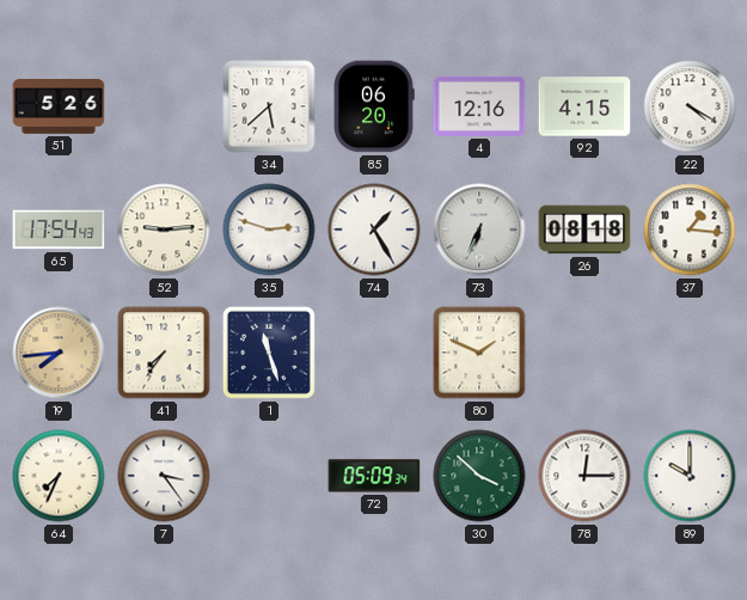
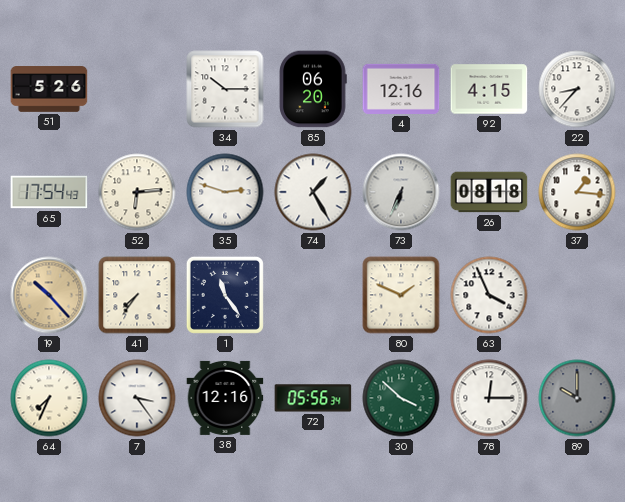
34: 5:38 -> 10:15 (225, 89)
22: 4:20 -> 8:37 (577, 89)
52: 9:14 -> 6:14 (137, 192)
19: 7:44 -> 10:23 (49, 295)
1: 11:27 -> 11:24 (225, 295)
63: none -> 3:56 (489, 295)
38: none -> 12:16 (225, 398)
72: 05:09 -> 05:56 (313, 398)
89 dial: white -> grey (577, 398)
